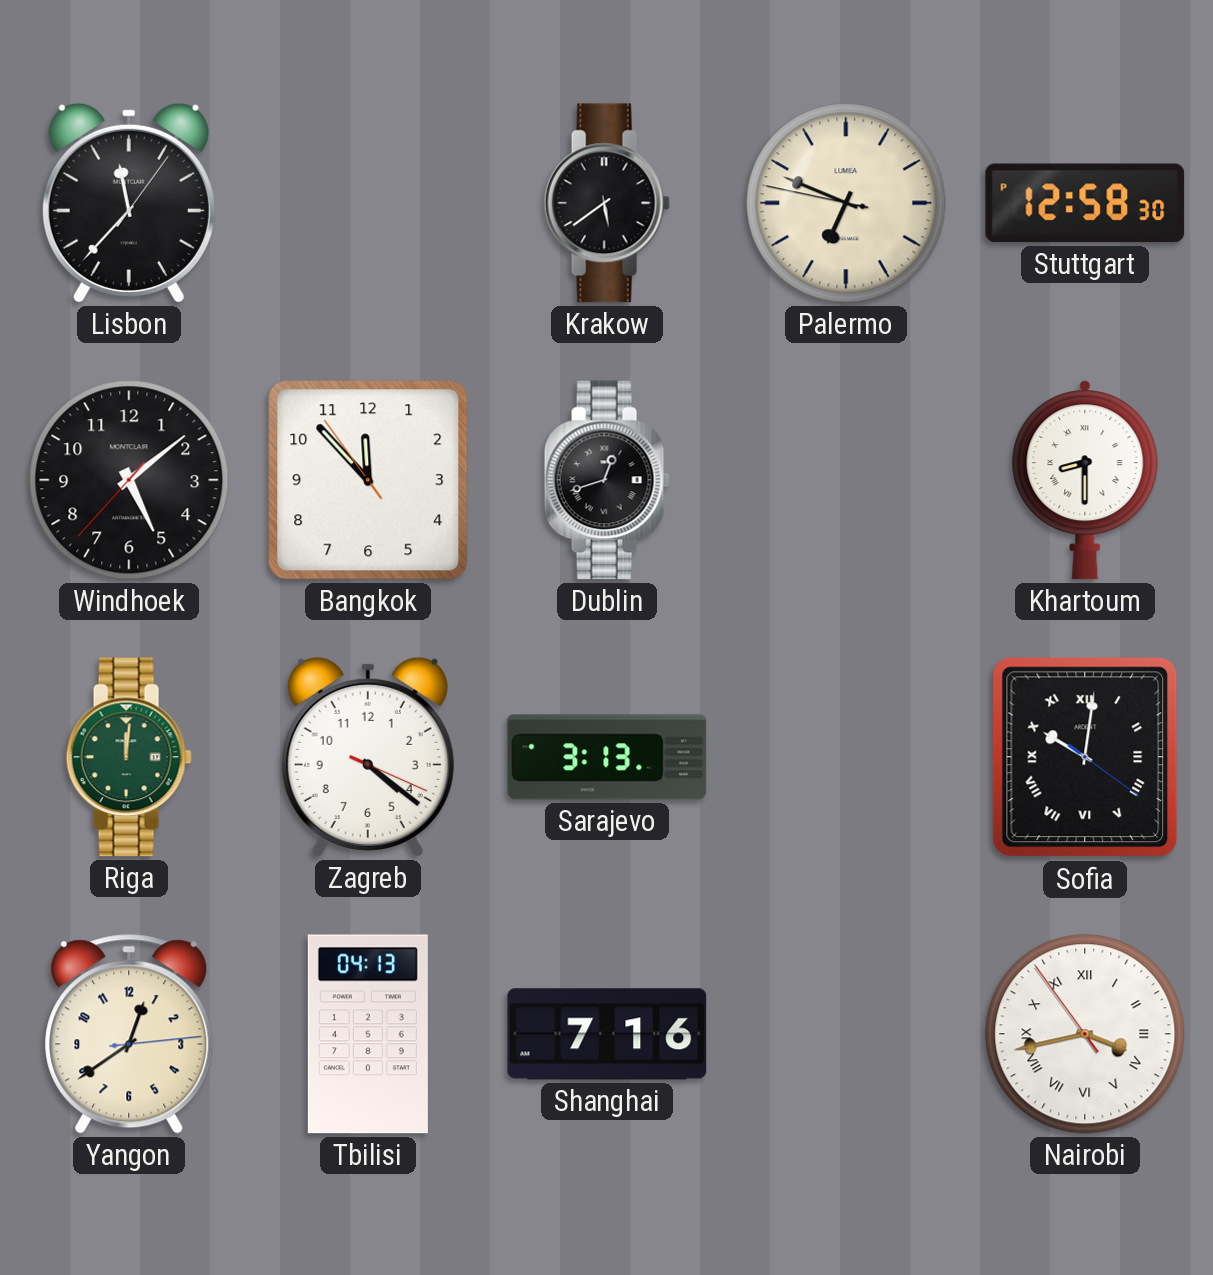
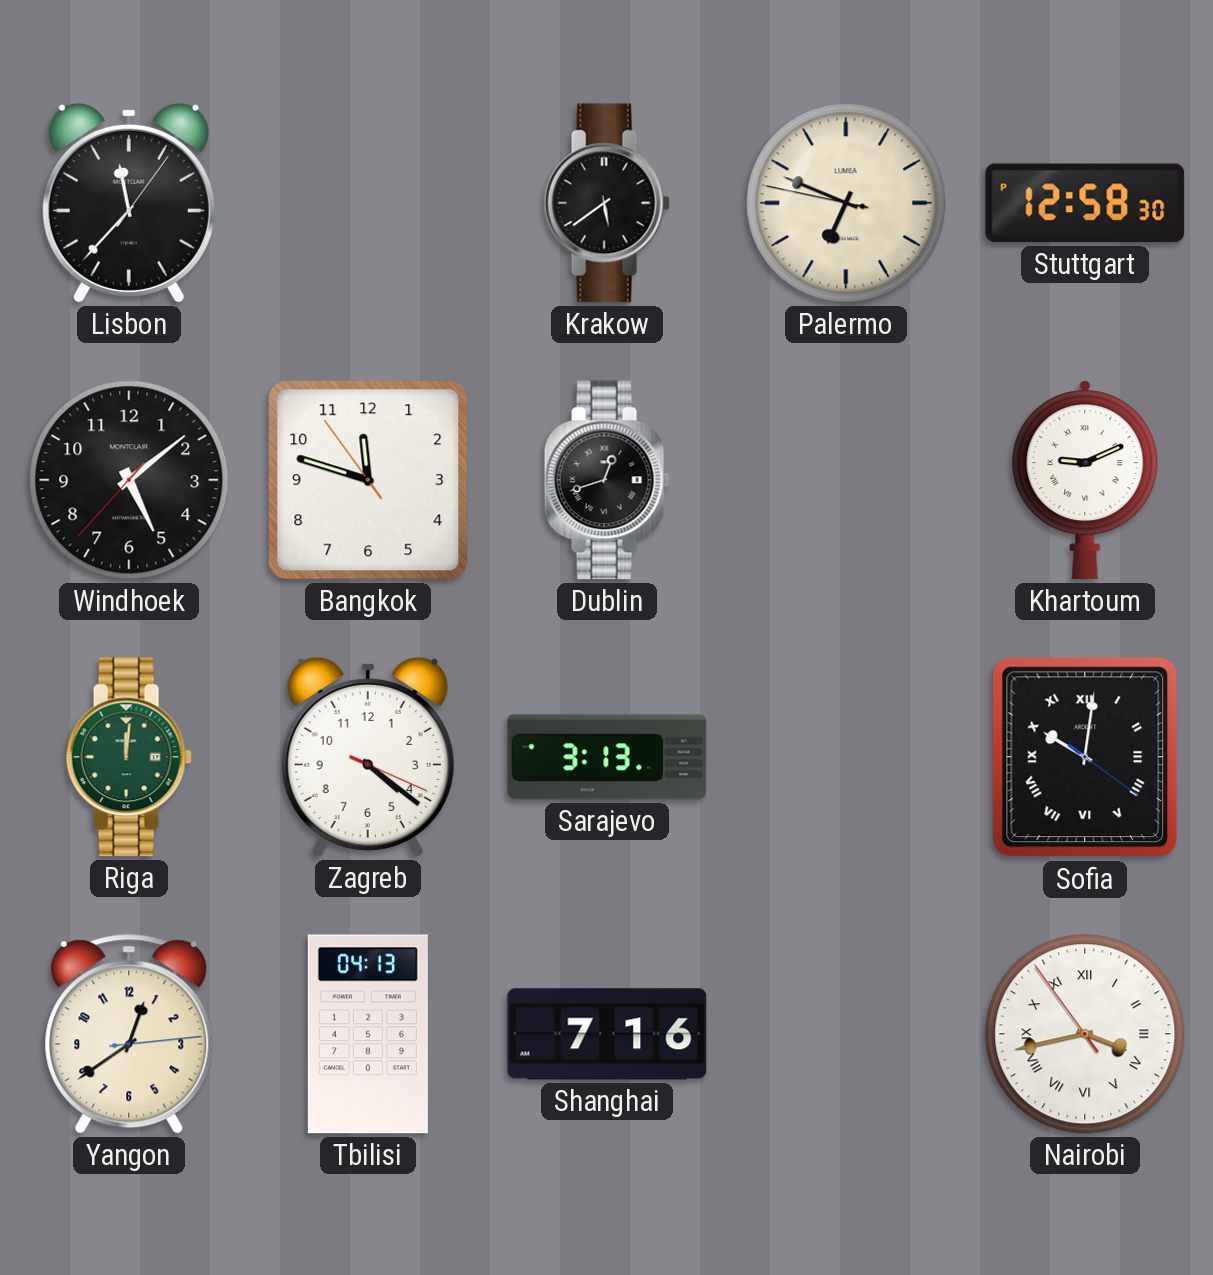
Bangkok: 11:52 -> 11:47 (368, 480)
Khartoum: 8:30 -> 9:11 (1085, 480)
